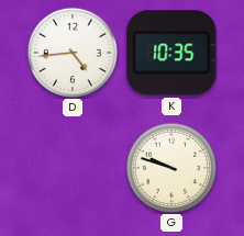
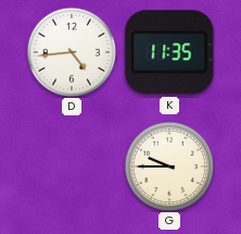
K: 10:35 -> 11:35 (169, 52)
G: 9:48 -> 9:45 (169, 167)
